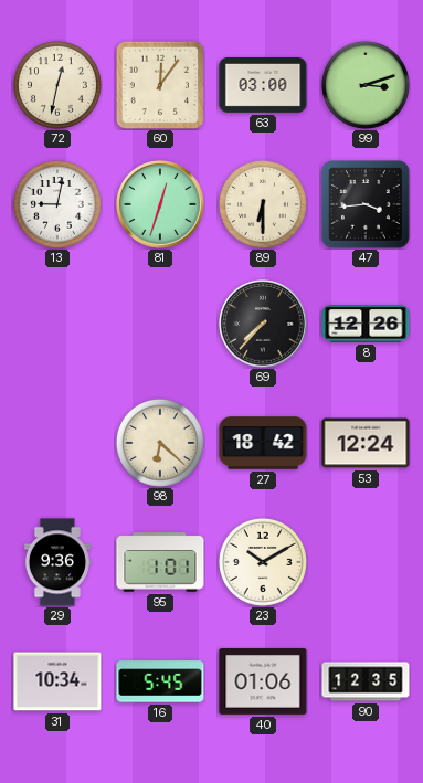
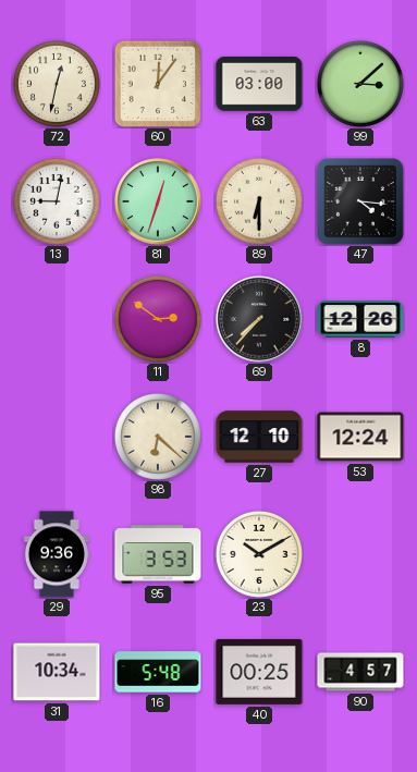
99: 3:12 -> 3:08 (360, 84)
47: 3:44 -> 4:16 (360, 201)
11: none -> 2:51 (158, 319)
27: 18:42 -> 12:10 (259, 437)
95: 1:01 -> 3:53 (158, 554)
16: 5:45 -> 5:48 (158, 672)
40: 01:06 -> 00:25 (259, 672)
90: 12:35 -> 4:57 (360, 672)
